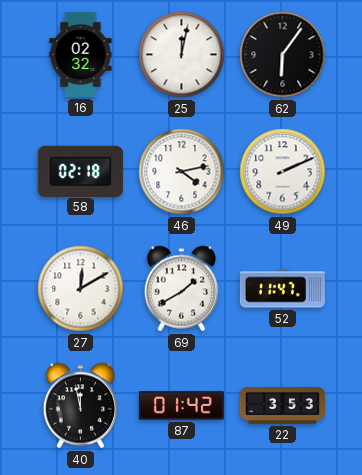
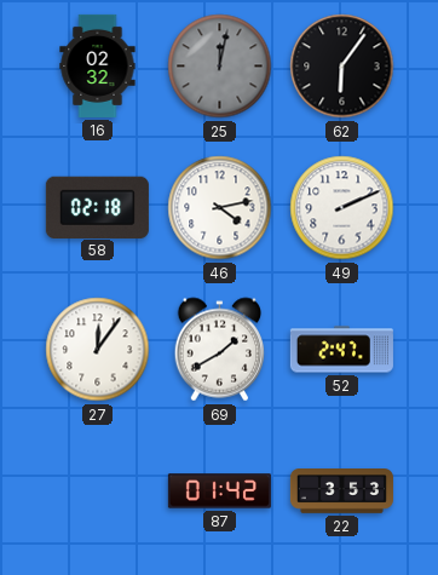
25 dial: white -> grey (220, 67)
27: 12:10 -> 12:06 (98, 350)
52: 11:47 -> 2:47 (341, 350)
40: 11:58 -> none (81, 406)
